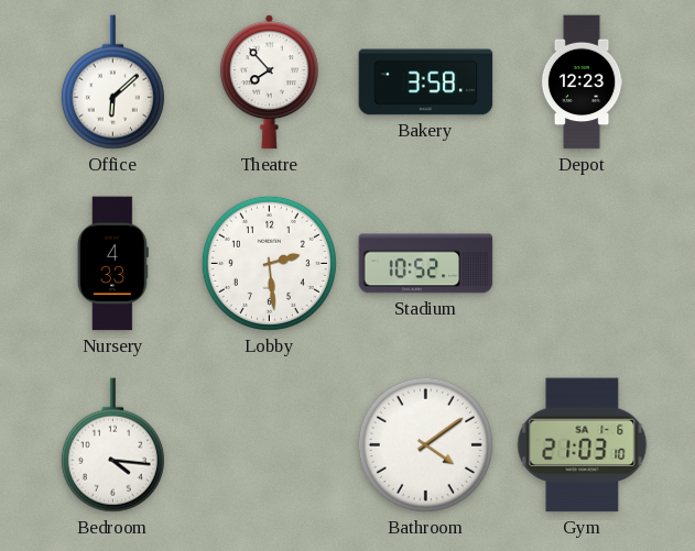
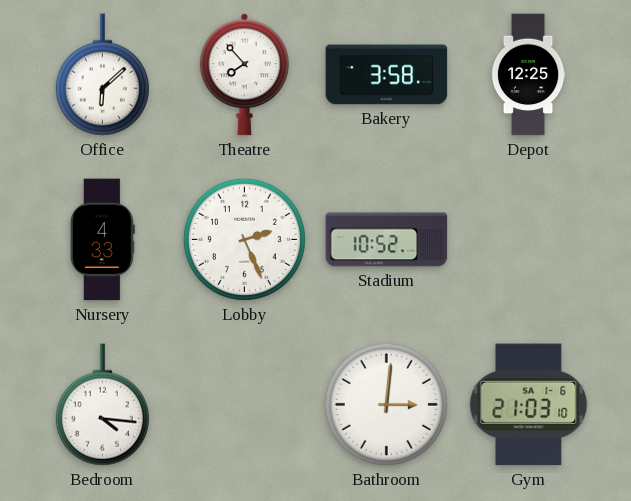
Depot: 12:23 -> 12:25 (528, 75)
Lobby: 2:29 -> 2:26 (244, 239)
Bathroom: 4:09 -> 3:01 (386, 404)
